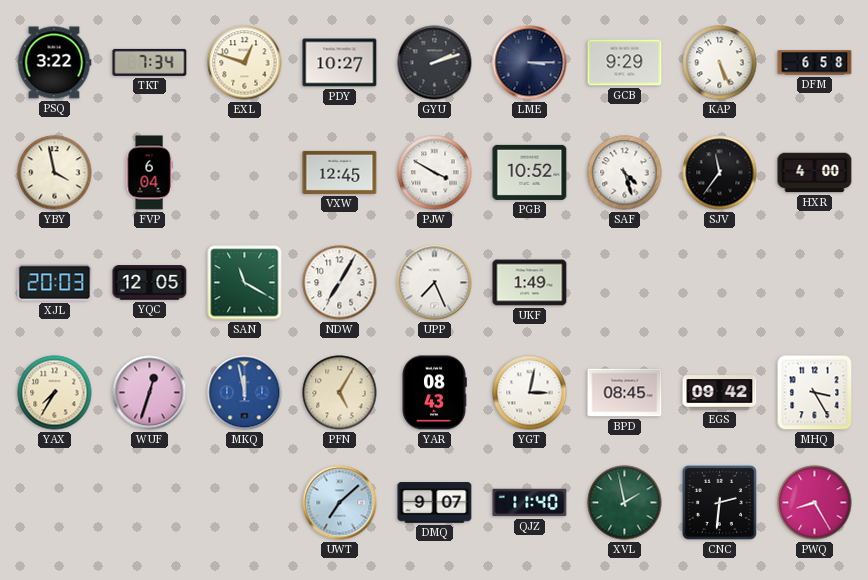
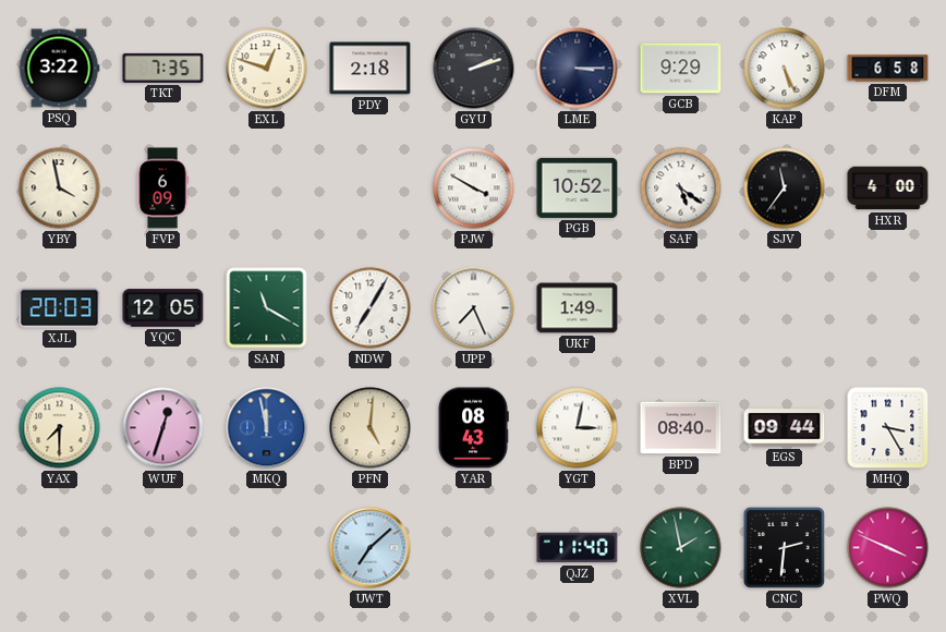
TKT: 7:34 -> 7:35 (163, 68)
PDY: 10:27 -> 2:18 (371, 69)
FVP: 6:04 -> 6:09 (162, 189)
VXW: 12:45 -> none (340, 172)
SAF: 4:27 -> 5:21 (681, 189)
YAX: 7:35 -> 7:30 (60, 428)
PFN: 5:05 -> 5:01 (371, 428)
BPD: 08:45 -> 08:40 (681, 428)
EGS: 09:42 -> 09:44 (785, 428)
DMQ: 9:07 -> none (435, 503)
PWQ: 8:25 -> 3:49 (888, 548)
